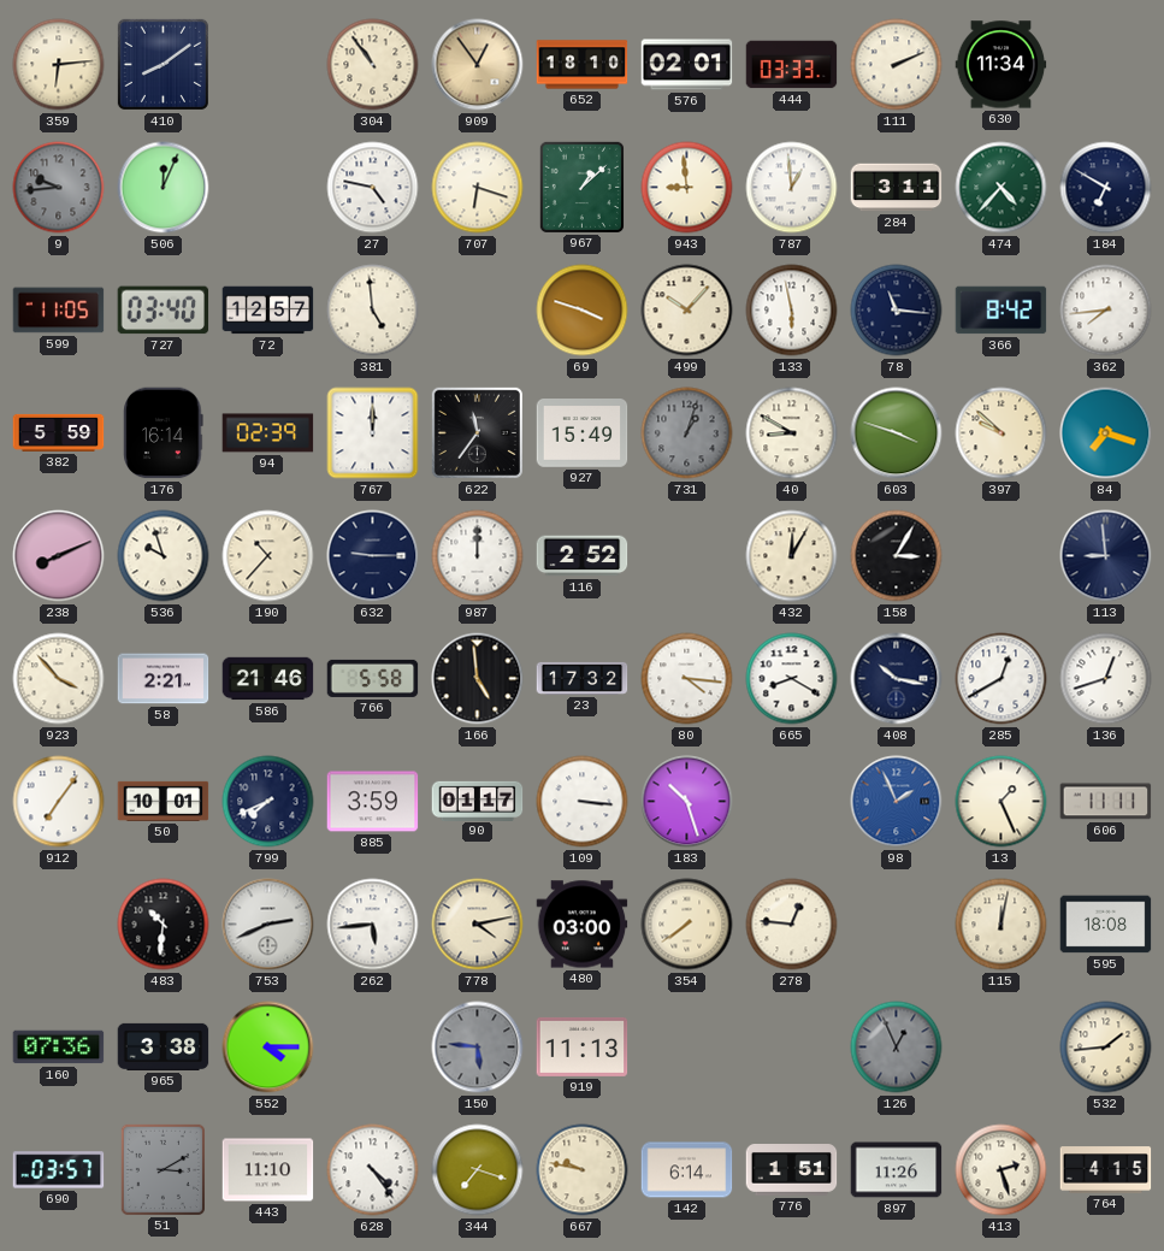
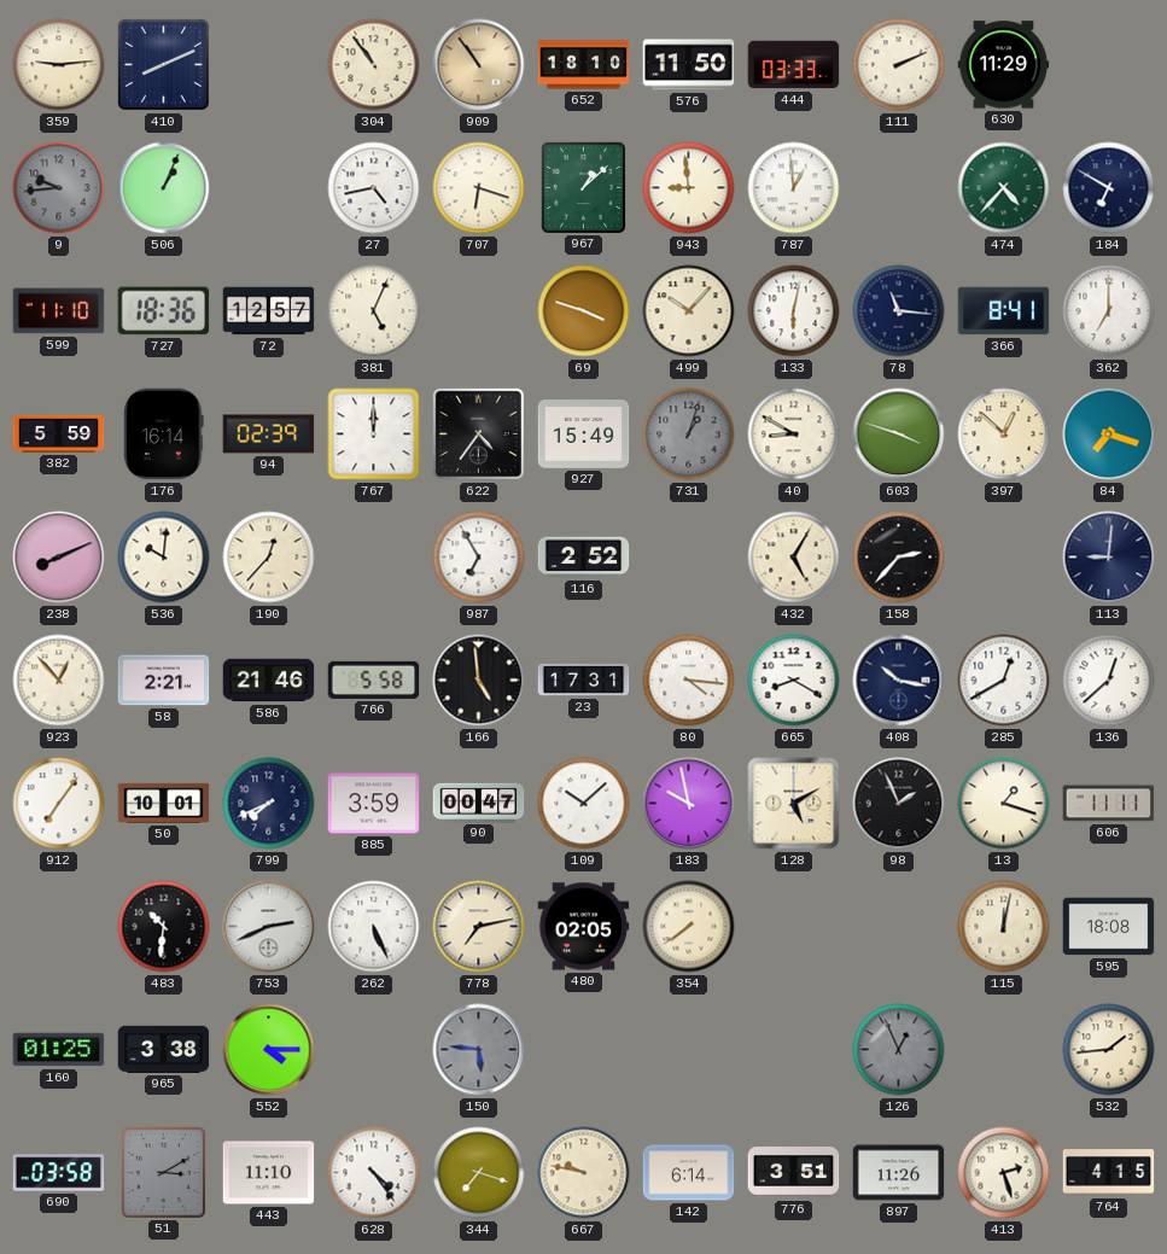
359: 6:14 -> 9:14 (59, 65)
410: 8:09 -> 8:11 (163, 64)
909: 12:54 -> 10:54 (479, 65)
576: 02:01 -> 11:50 (689, 65)
630: 11:34 -> 11:29 (1004, 65)
506: 12:04 -> 1:04 (164, 188)
27: 4:47 -> 4:43 (374, 188)
284: 3:11 -> none (897, 188)
599: 11:05 -> 11:10 (59, 311)
727: 03:40 -> 18:36 (164, 311)
381: 4:59 -> 5:04 (374, 311)
133: 5:58 -> 6:02 (794, 311)
366: 8:42 -> 8:41 (1004, 311)
362: 7:44 -> 7:00 (1109, 311)
622: 11:36 -> 4:36 (478, 433)
397: 9:52 -> 12:52 (1004, 434)
536: 9:57 -> 10:01 (164, 558)
190: 10:37 -> 12:37 (269, 558)
632: 9:15 -> none (373, 556)
987: 12:00 -> 6:55 (479, 558)
432: 12:05 -> 5:05 (794, 558)
158: 3:05 -> 2:37 (899, 558)
113: 8:59 -> 9:01 (1109, 558)
923: 3:53 -> 12:53 (59, 681)
23: 17:32 -> 17:31 (584, 680)
136: 12:42 -> 12:38 (1109, 681)
90: 01:17 -> 00:47 (479, 803)
109: 3:16 -> 10:08 (584, 804)
183: 10:27 -> 9:58 (689, 804)
128: none -> 5:10 (794, 804)
98 dial: blue -> black (899, 804)
13: 1:26 -> 1:18 (1004, 804)
262: 5:44 -> 5:26 (374, 927)
778: 4:13 -> 7:13 (479, 927)
480: 03:00 -> 02:05 (584, 927)
278: 12:46 -> none (792, 925)
160: 07:36 -> 01:25 (59, 1050)
919: 11:13 -> none (583, 1046)
690: 03:57 -> 03:58 (59, 1173)
776: 1:51 -> 3:51 (794, 1173)
